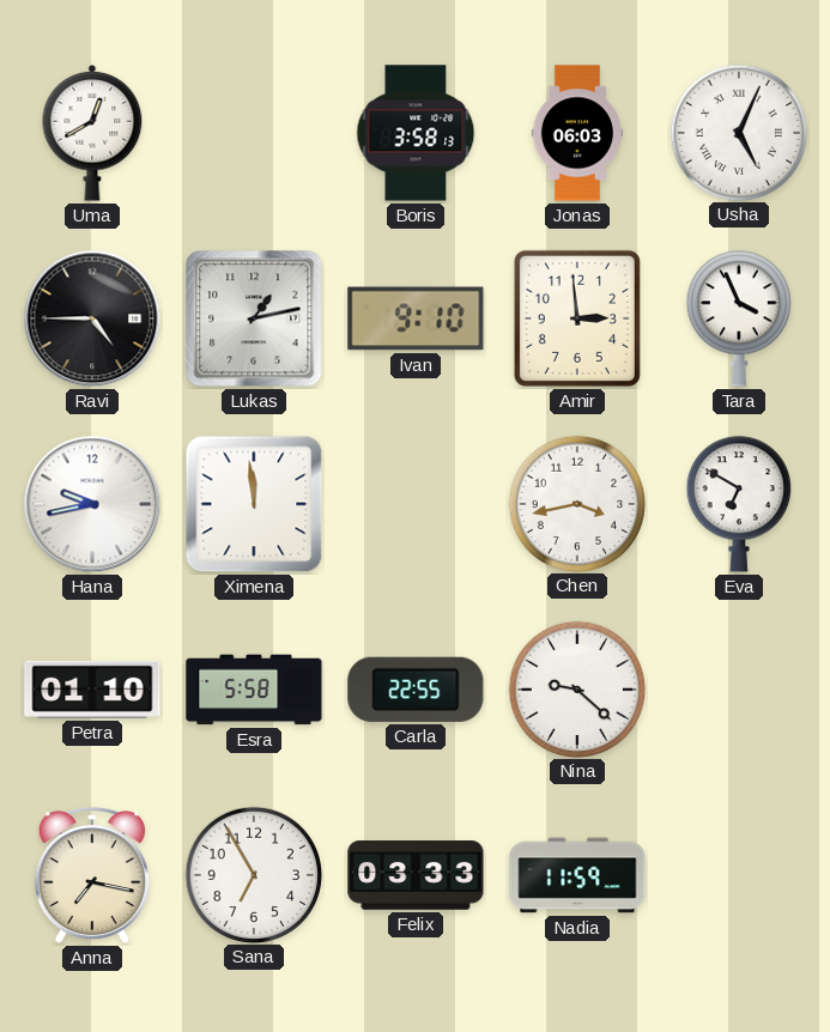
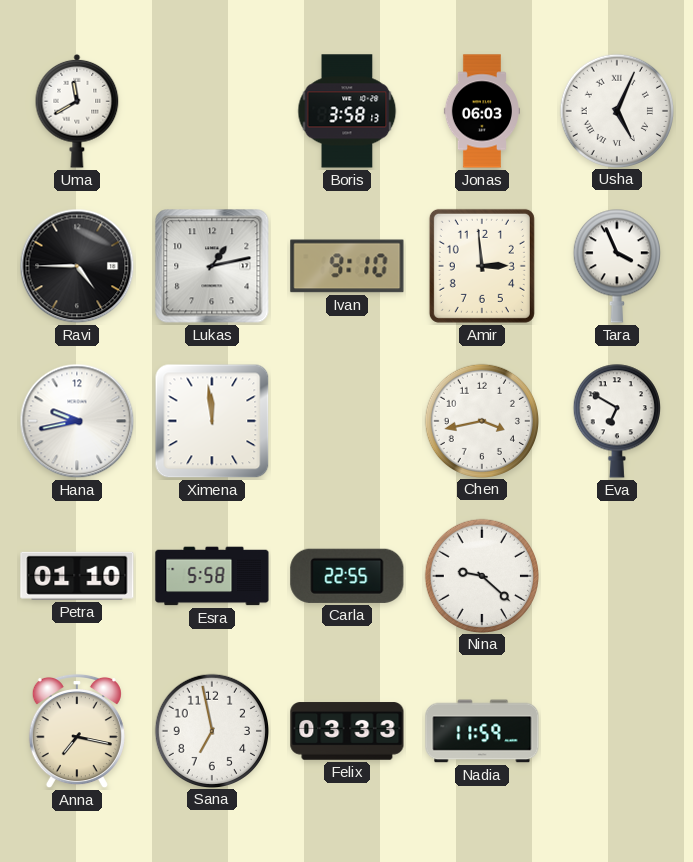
Uma: 12:40 -> 11:40 (77, 111)
Sana: 6:55 -> 6:58 (211, 730)
